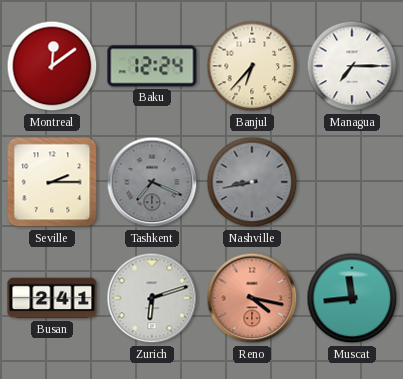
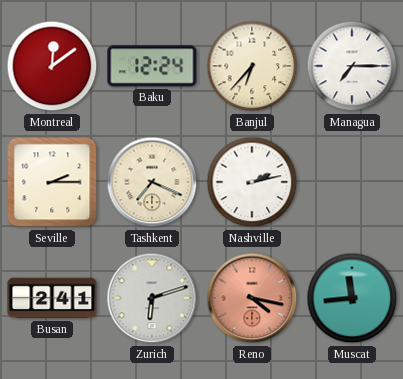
Tashkent dial: grey -> cream (152, 182)
Nashville: 8:43 -> 2:13 (252, 182)
Nashville dial: grey -> white (252, 182)
